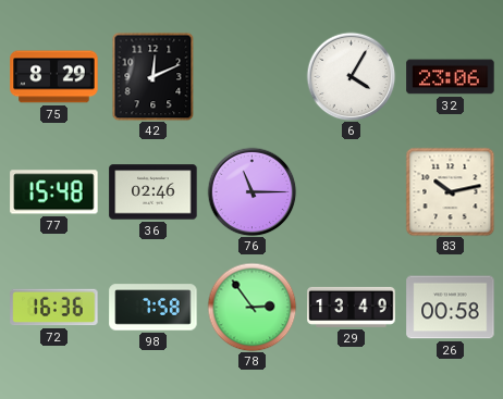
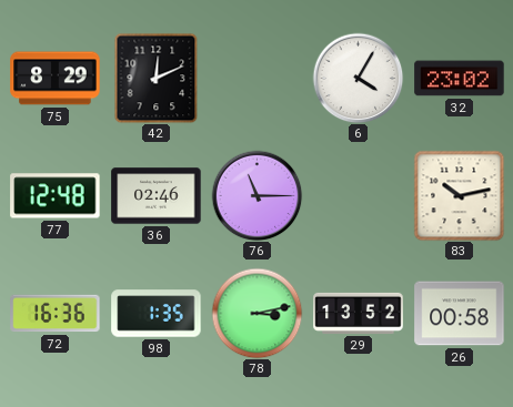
32: 23:06 -> 23:02 (460, 79)
77: 15:48 -> 12:48 (56, 196)
98: 7:58 -> 1:35 (157, 314)
78: 2:54 -> 3:13 (256, 313)
29: 13:49 -> 13:52 (359, 313)
